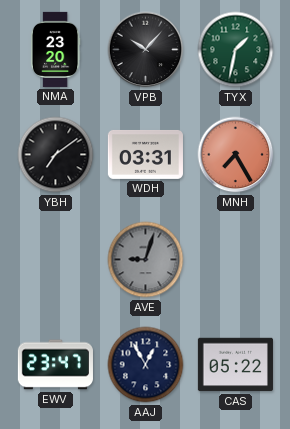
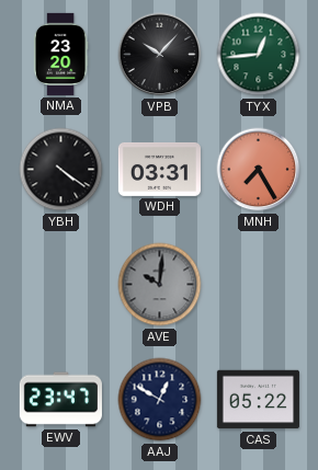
TYX: 1:32 -> 12:44 (259, 55)
YBH: 7:09 -> 4:21 (61, 170)
AVE: 9:03 -> 10:01 (160, 285)
AAJ: 12:55 -> 12:50 (160, 400)
